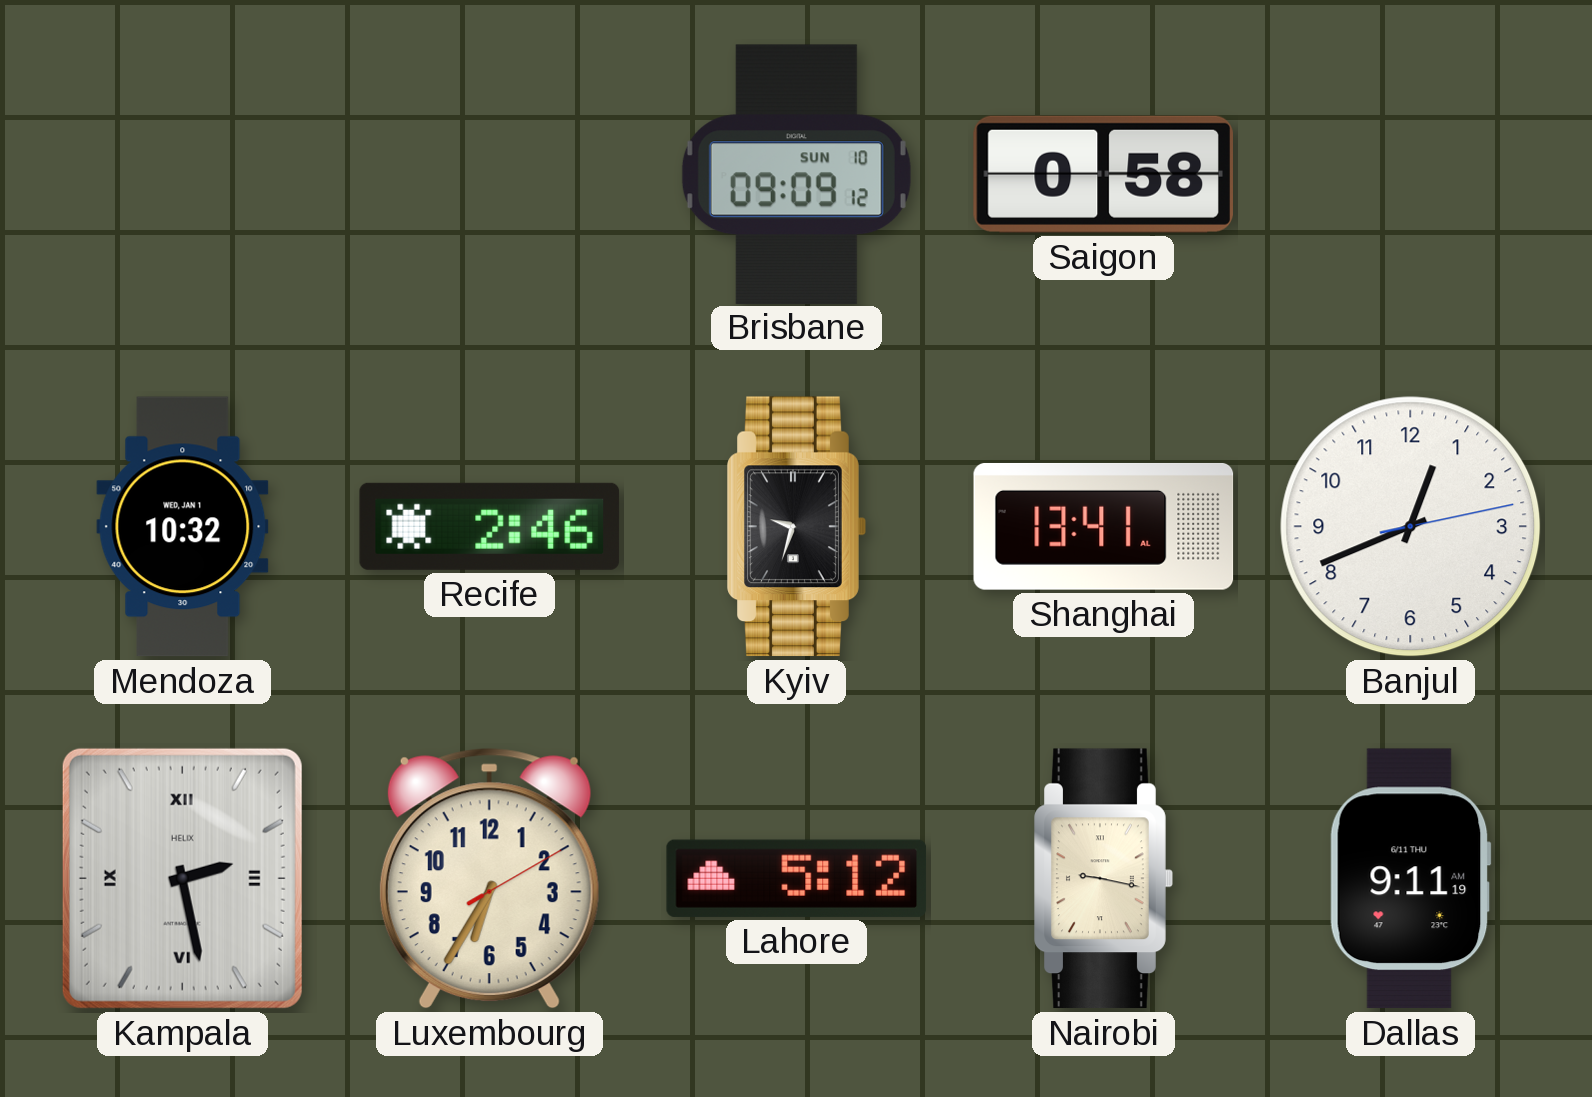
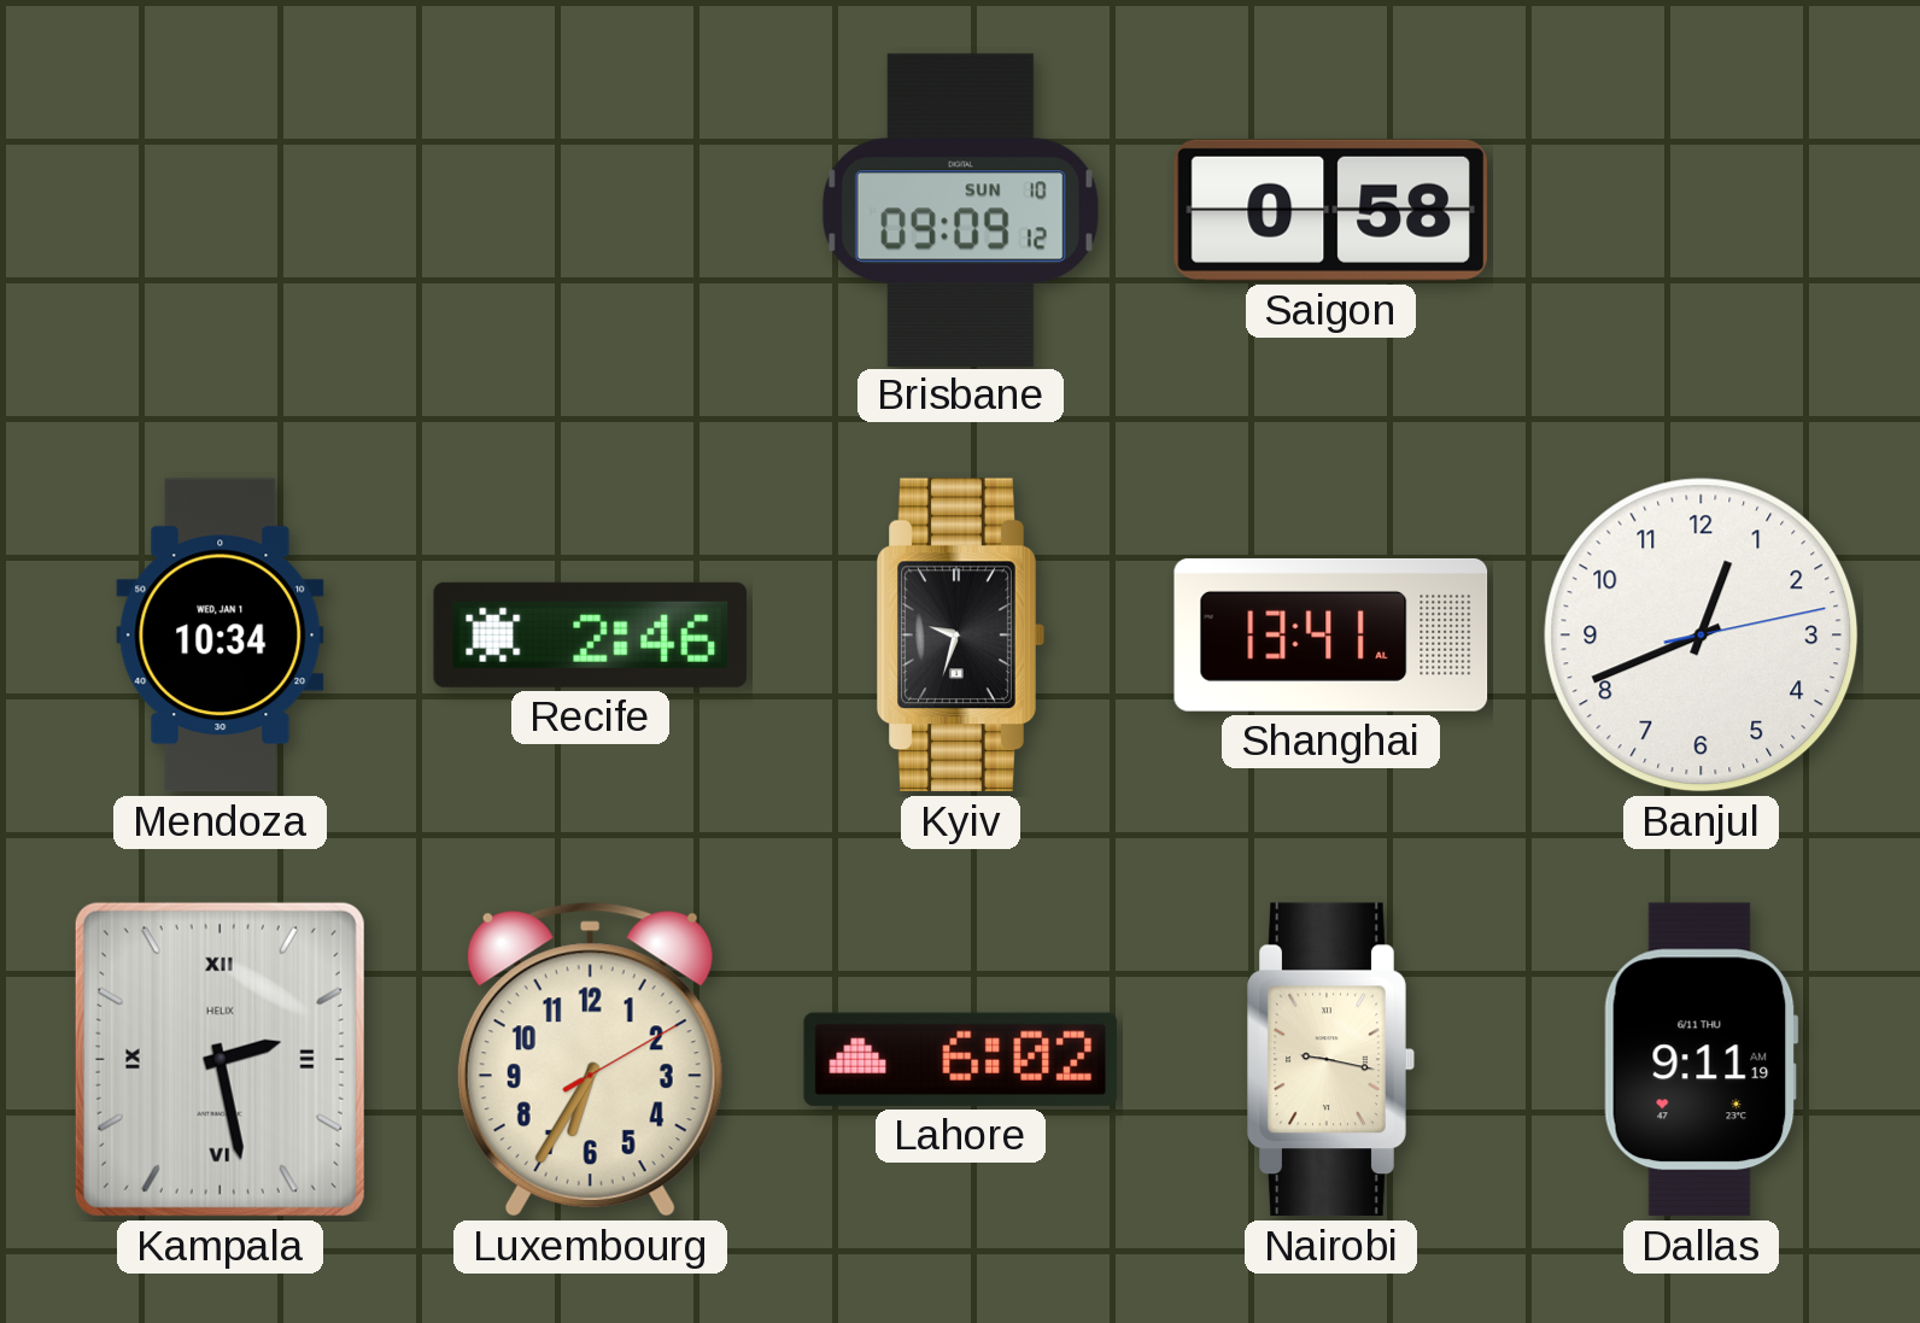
Mendoza: 10:32 -> 10:34 (221, 636)
Lahore: 5:12 -> 6:02 (961, 1059)
